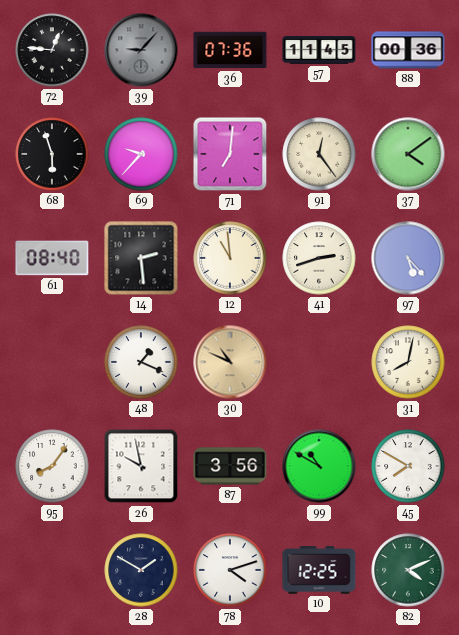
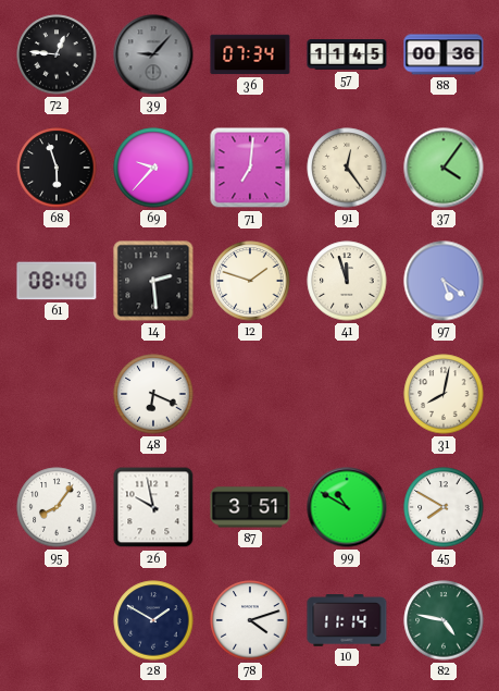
36: 07:36 -> 07:34 (250, 54)
37: 4:09 -> 4:06 (444, 168)
12: 10:59 -> 1:48 (250, 281)
41: 2:42 -> 11:57 (347, 281)
97: 5:23 -> 5:21 (444, 281)
48: 1:19 -> 6:19 (153, 394)
30: 10:49 -> none (230, 362)
87: 3:56 -> 3:51 (250, 507)
10: 12:25 -> 11:14 (347, 620)
82: 4:11 -> 4:47 (444, 620)
